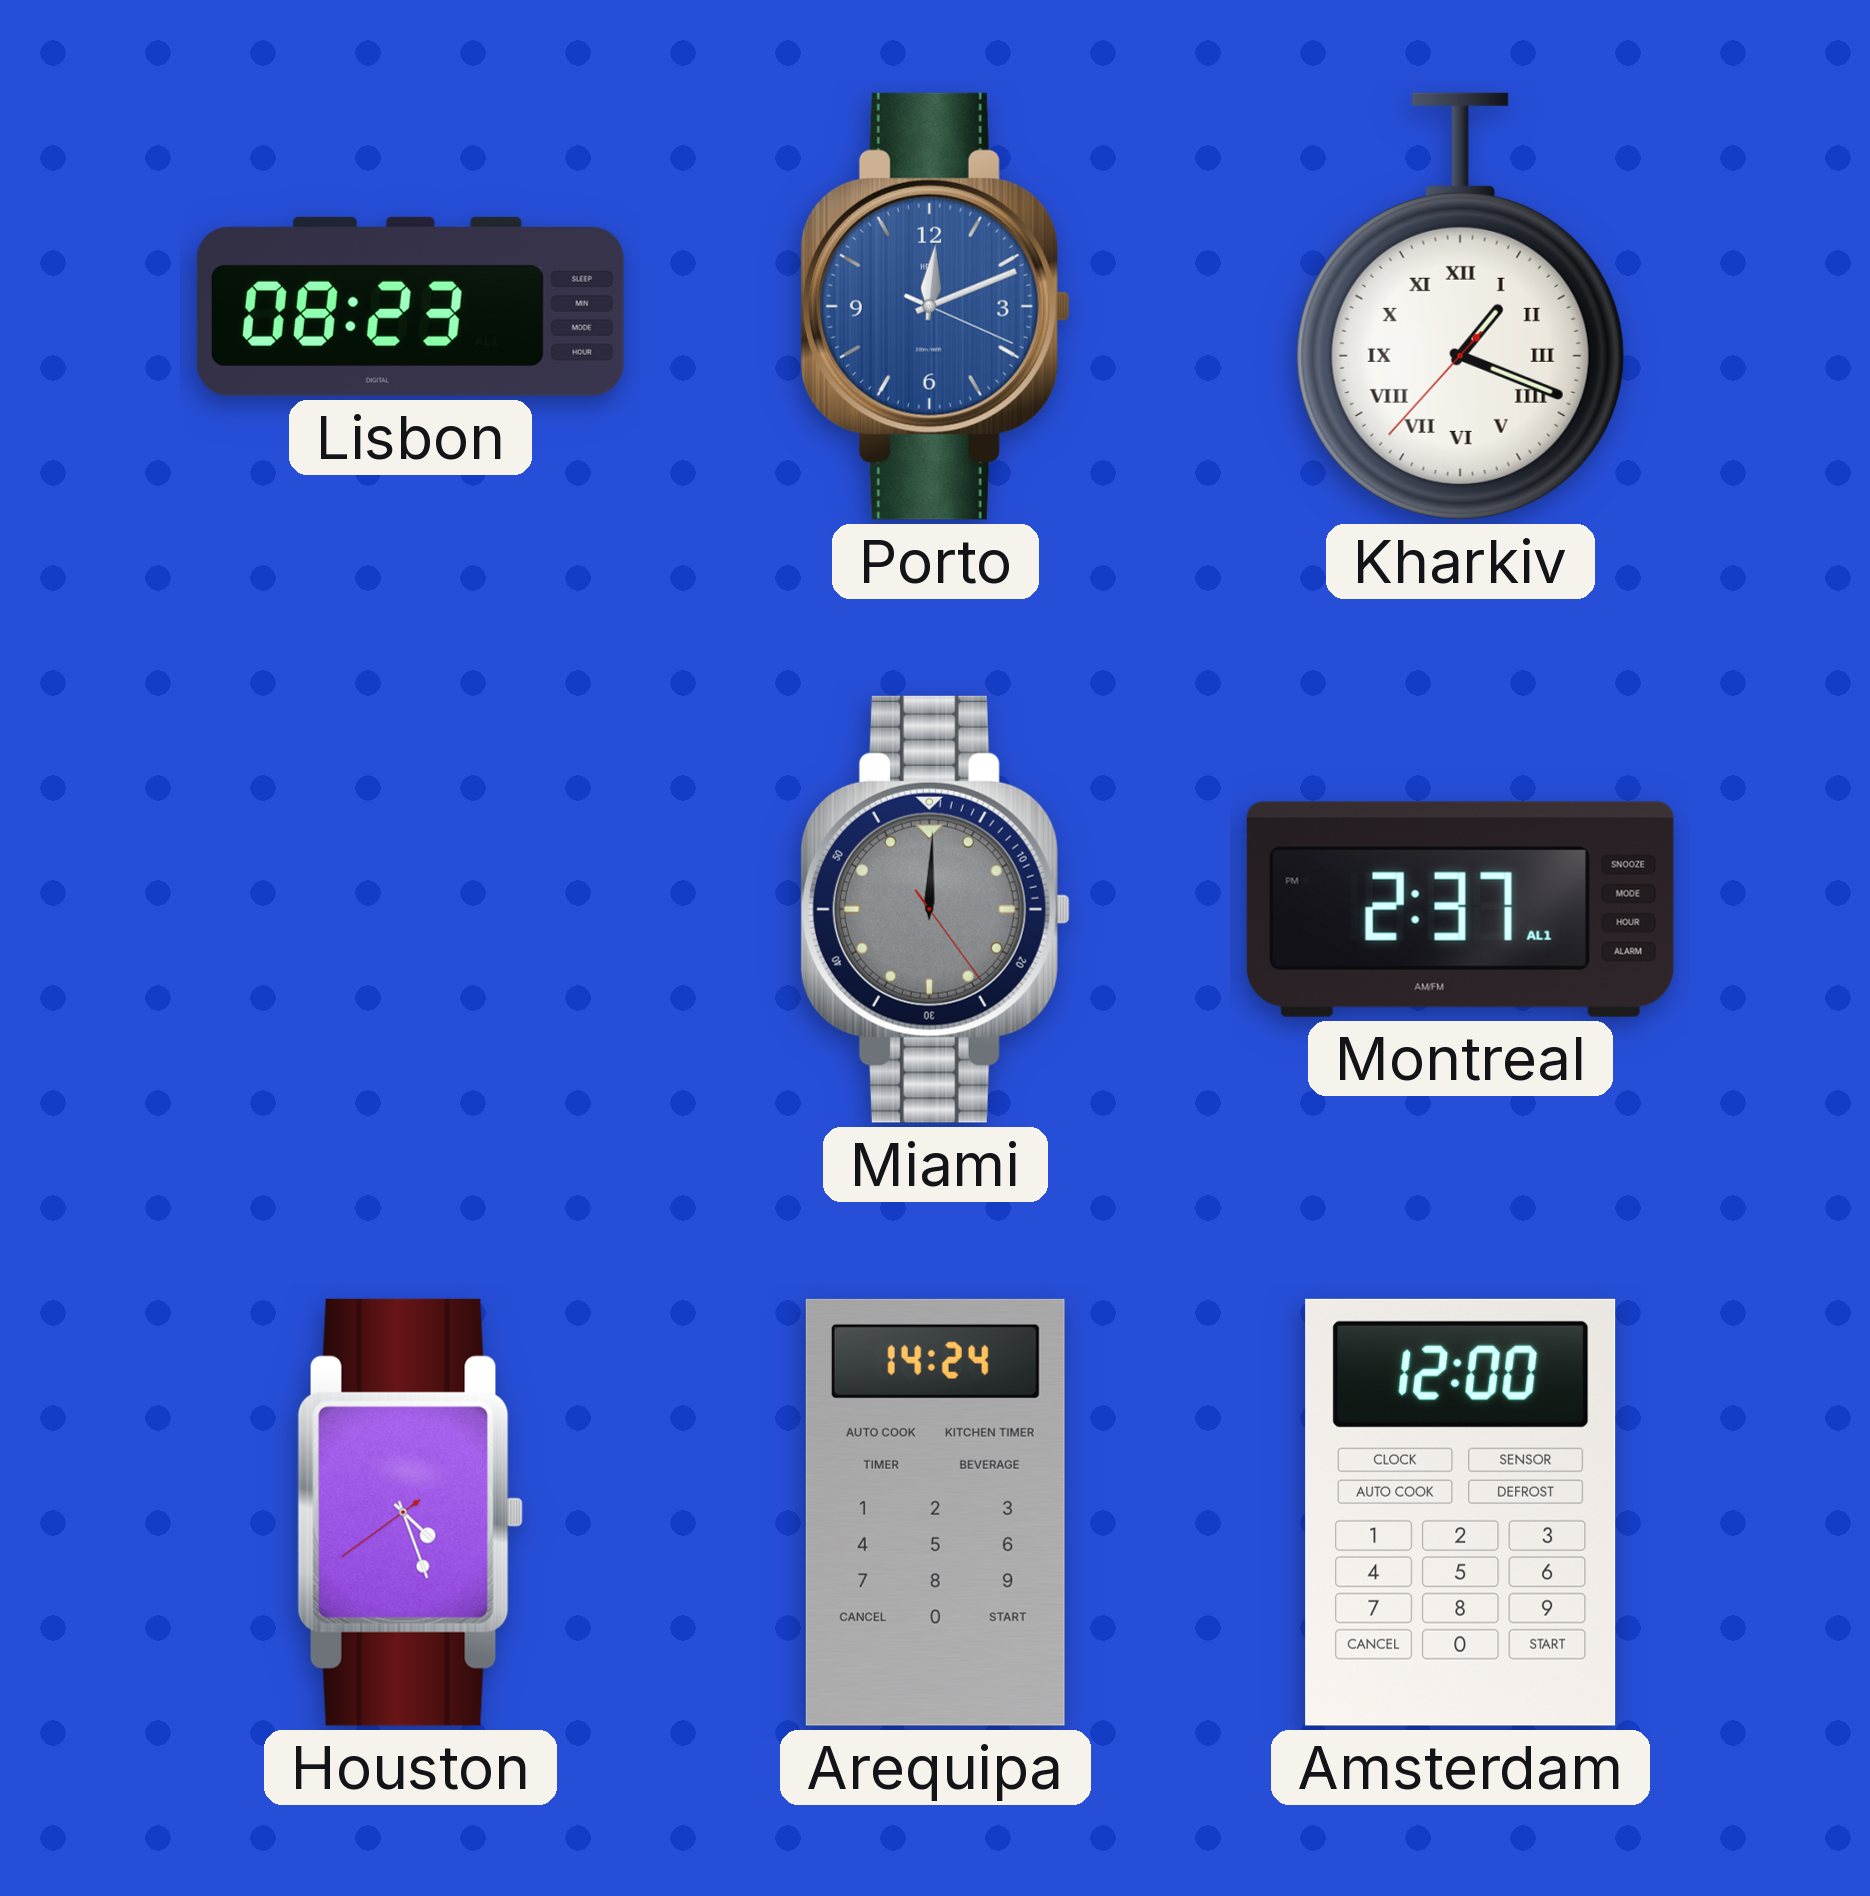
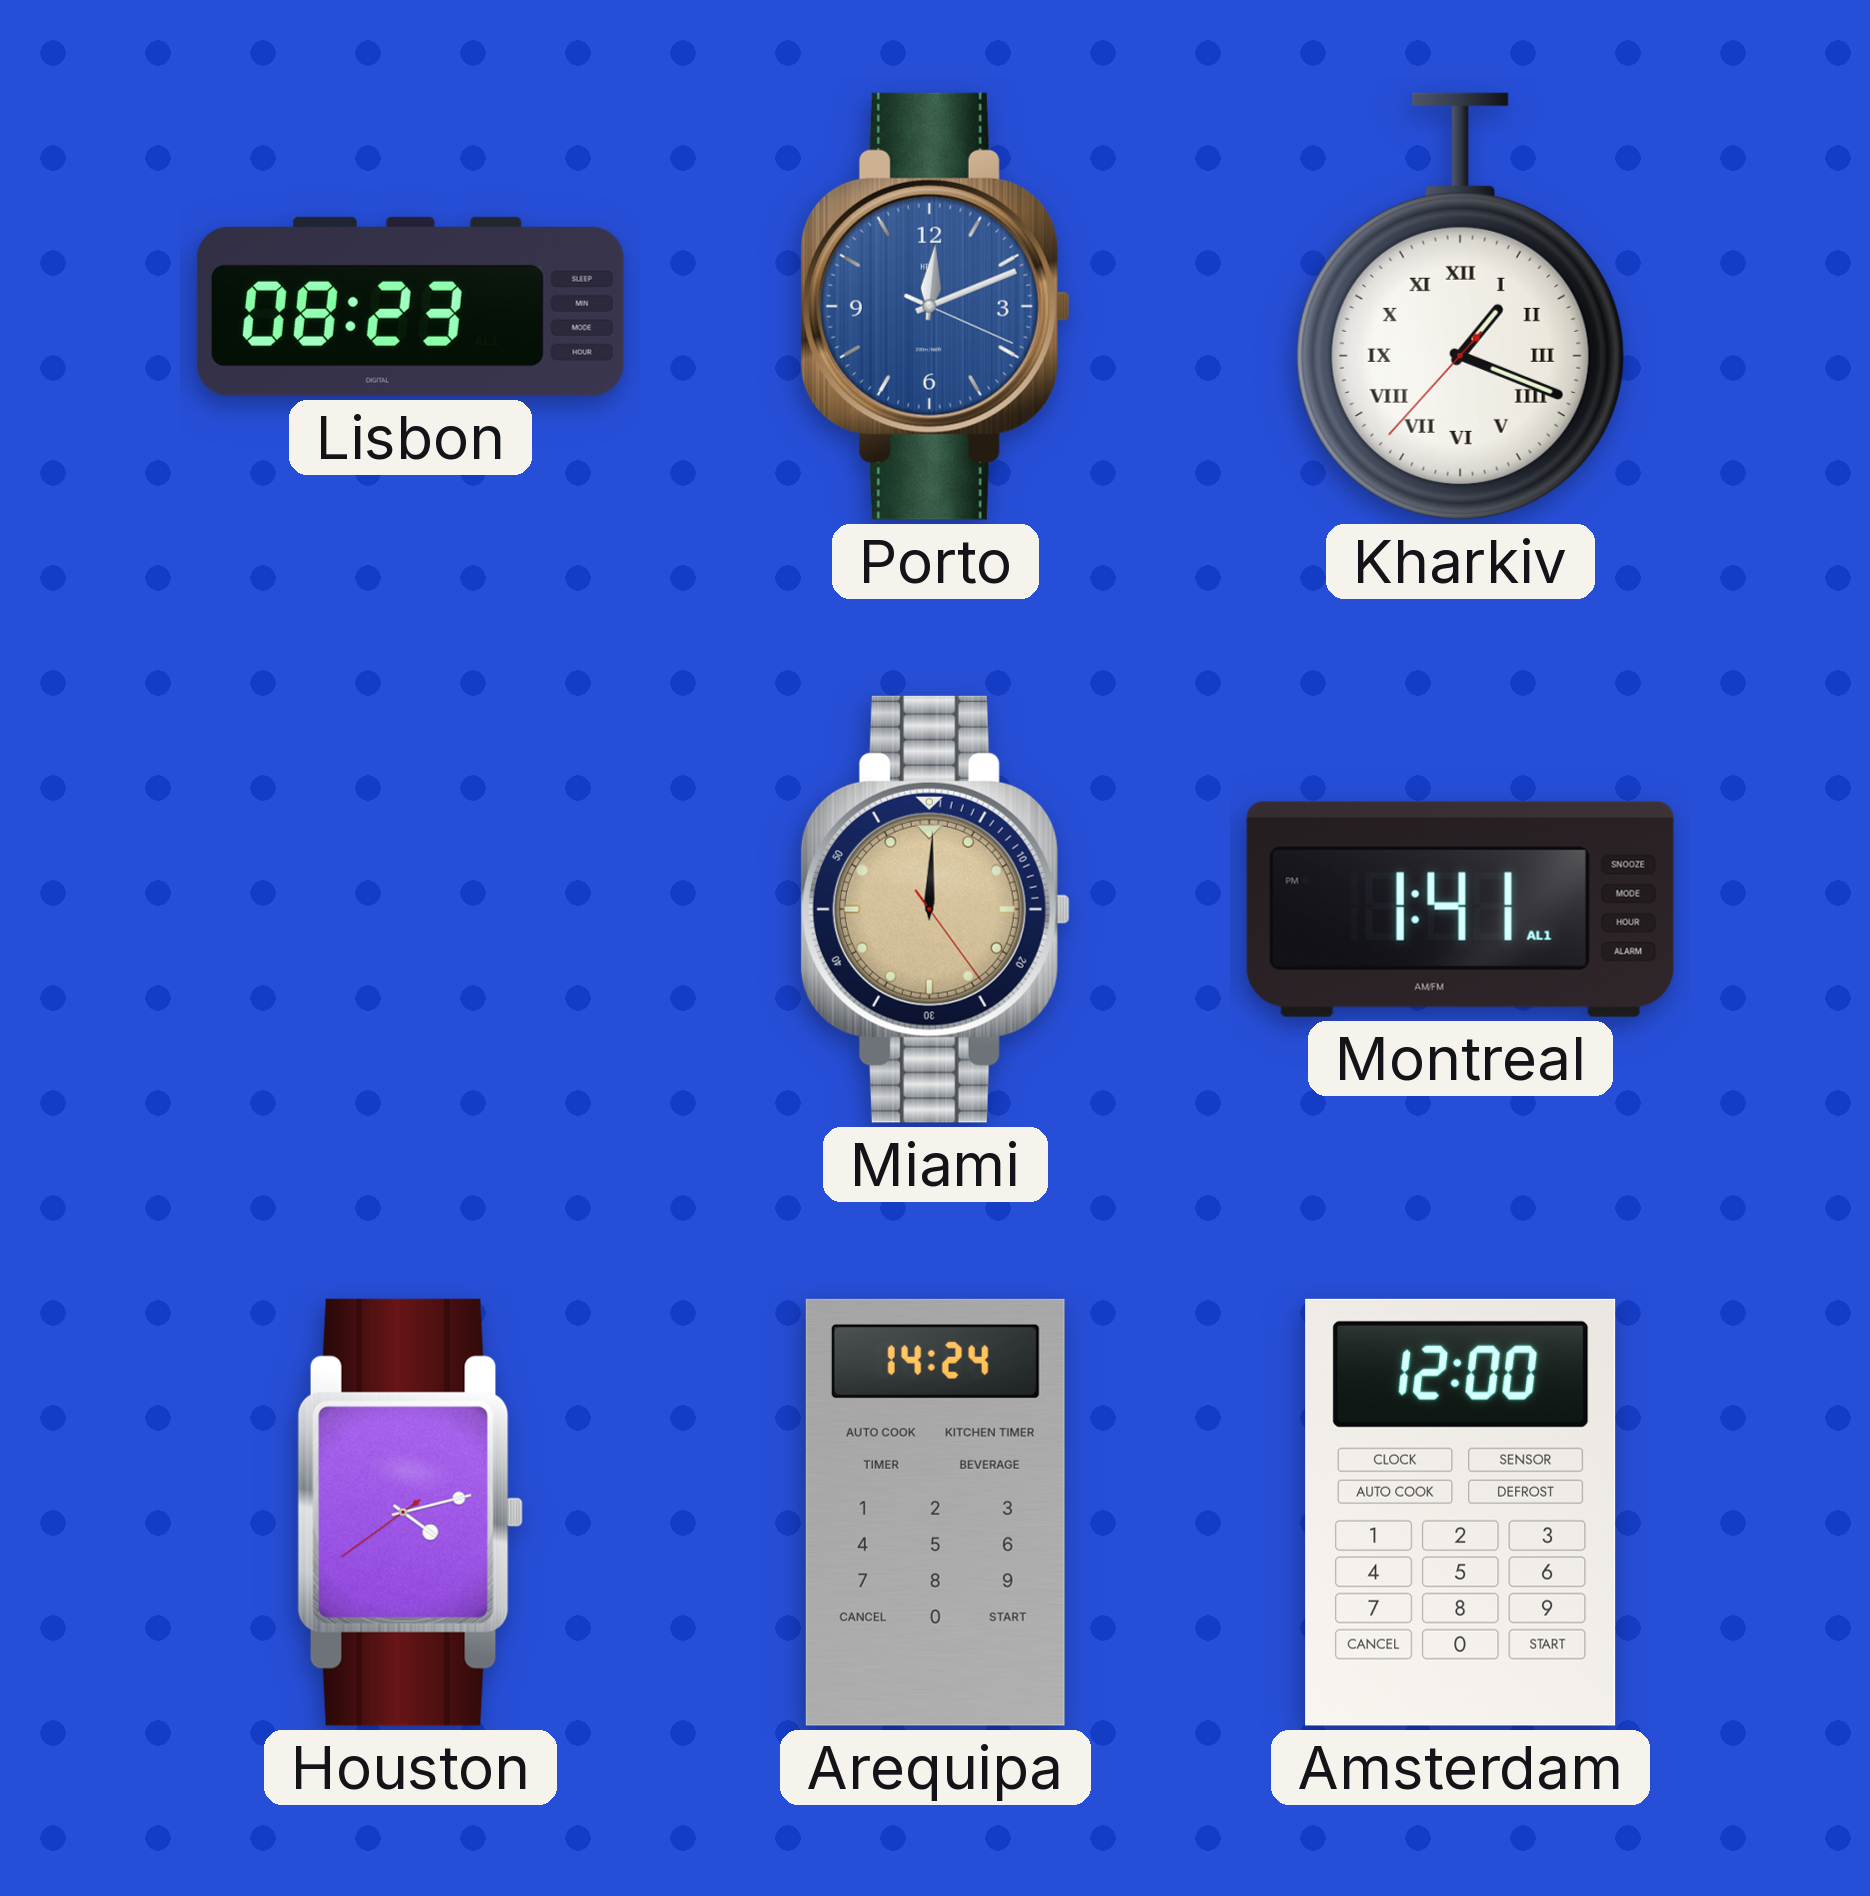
Miami dial: grey -> champagne (935, 909)
Montreal: 2:37 -> 1:41 (1460, 909)
Houston: 4:26 -> 4:12 (410, 1512)
